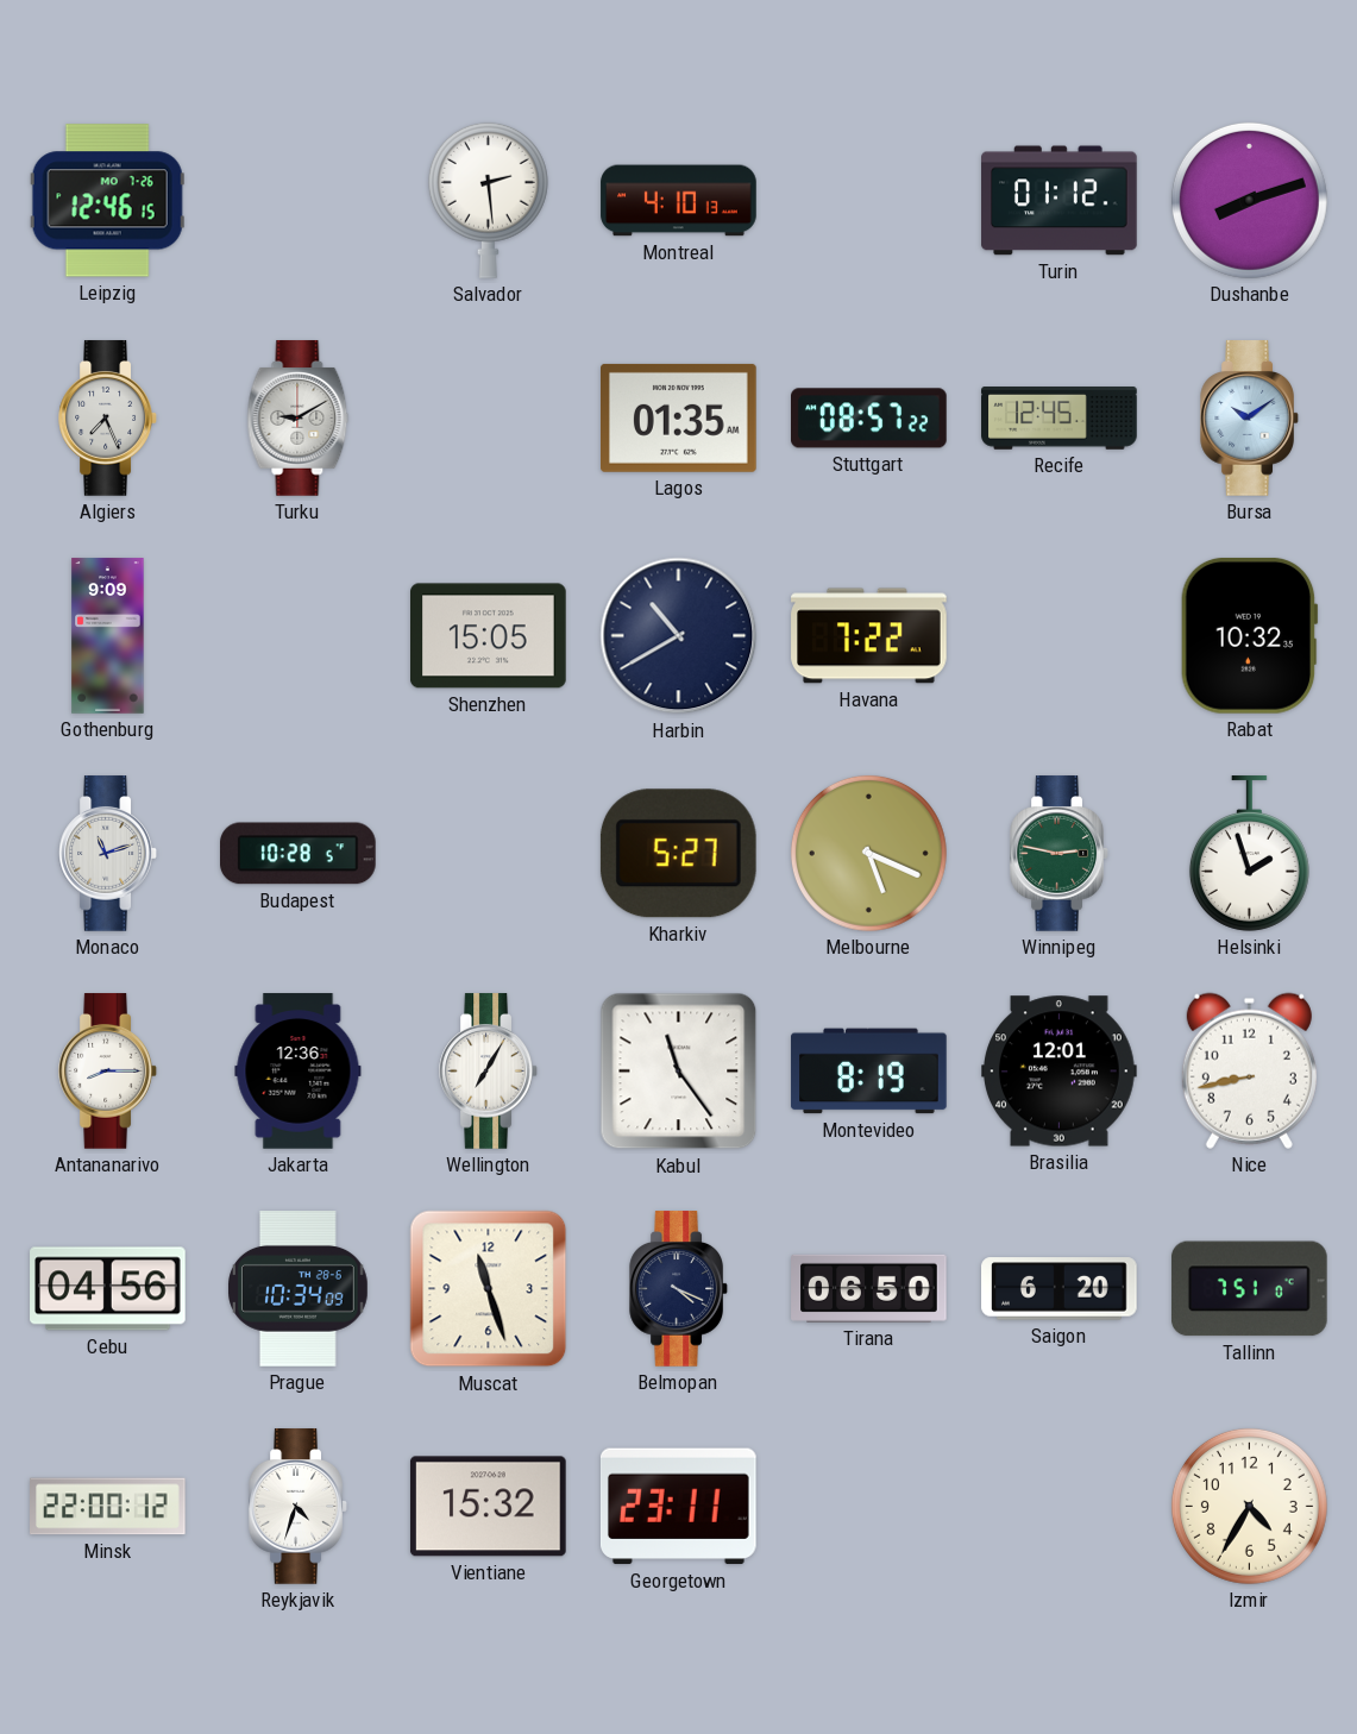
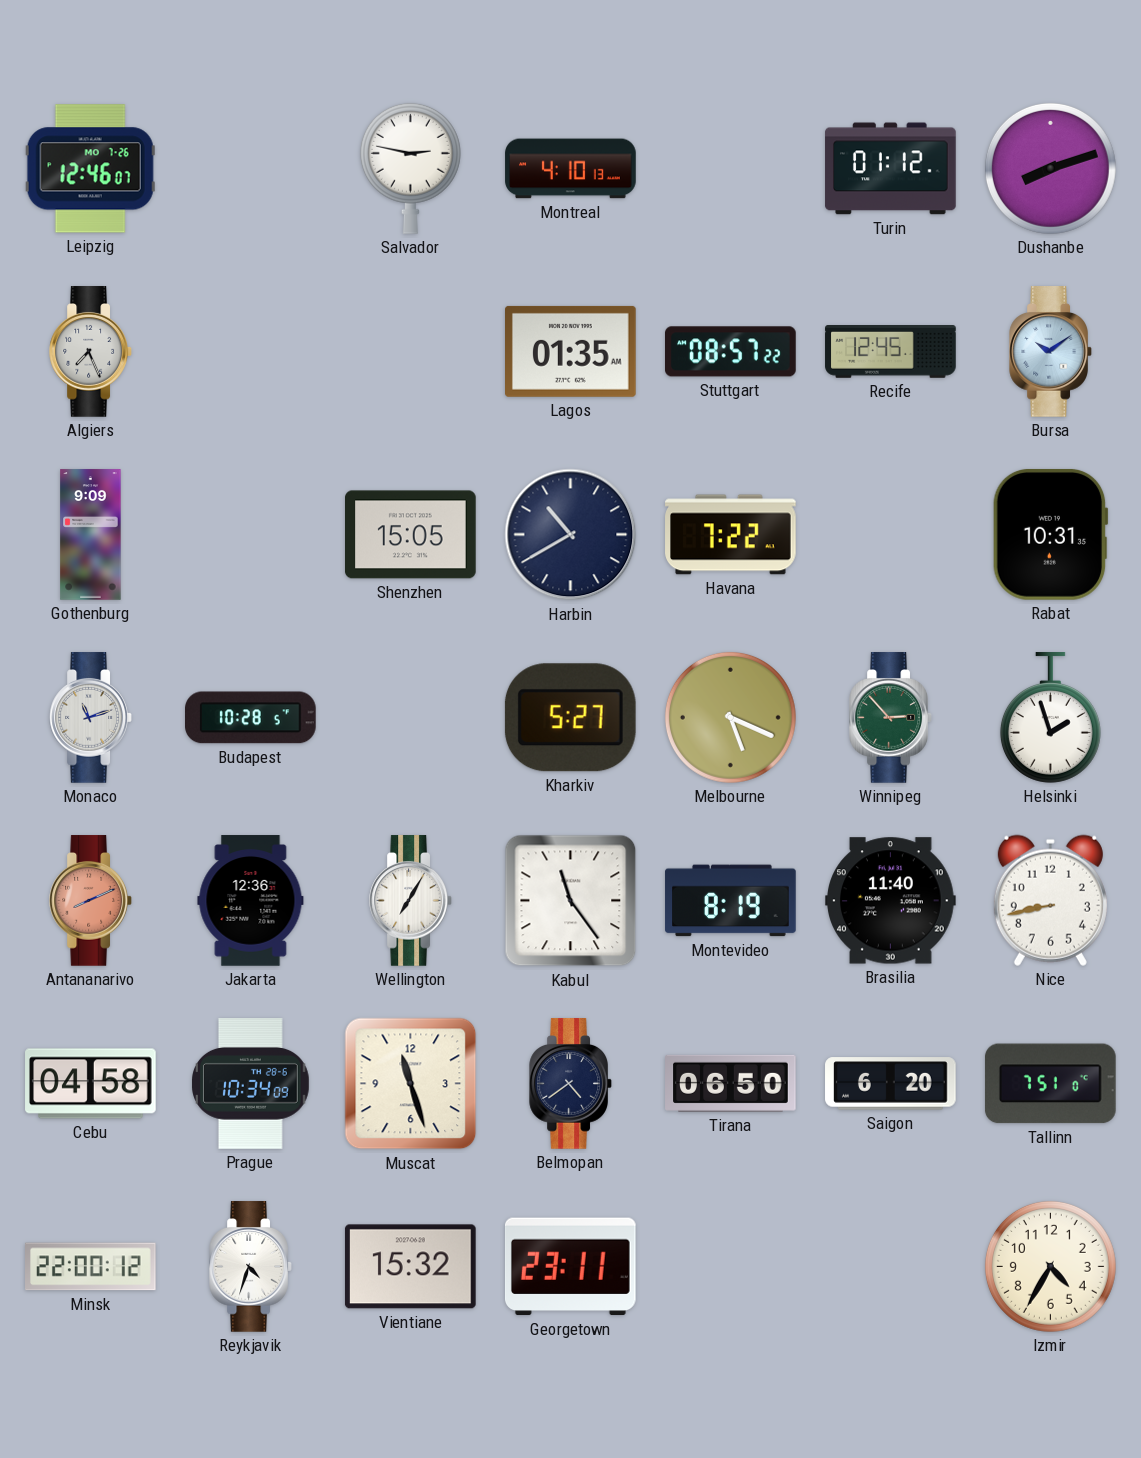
Leipzig: 12:46:15 -> 12:46:07 (90, 169)
Salvador: 2:29 -> 2:47 (410, 168)
Turku: 9:10 -> none (299, 419)
Rabat: 10:32 -> 10:31 (1050, 534)
Winnipeg: 2:47 -> 2:53 (891, 718)
Antananarivo: 8:15 -> 8:11 (91, 901)
Antananarivo dial: white -> salmon (91, 901)
Brasilia: 12:01 -> 11:40 (891, 901)
Cebu: 04:56 -> 04:58 (91, 1084)
Belmopan: 4:19 -> 4:39 (571, 1084)
